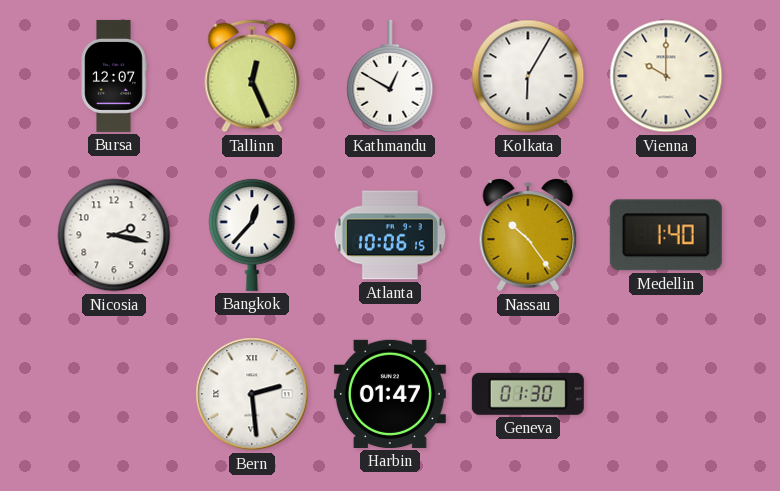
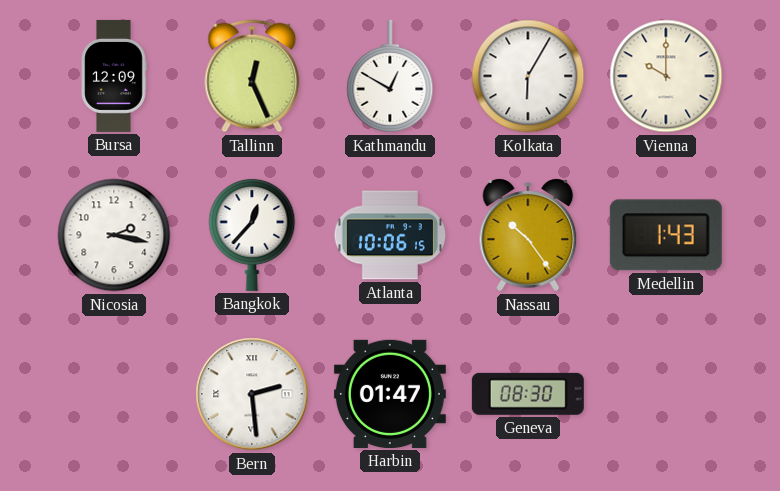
Bursa: 12:07 -> 12:09 (114, 76)
Medellin: 1:40 -> 1:43 (666, 235)
Geneva: 01:30 -> 08:30 (528, 394)
